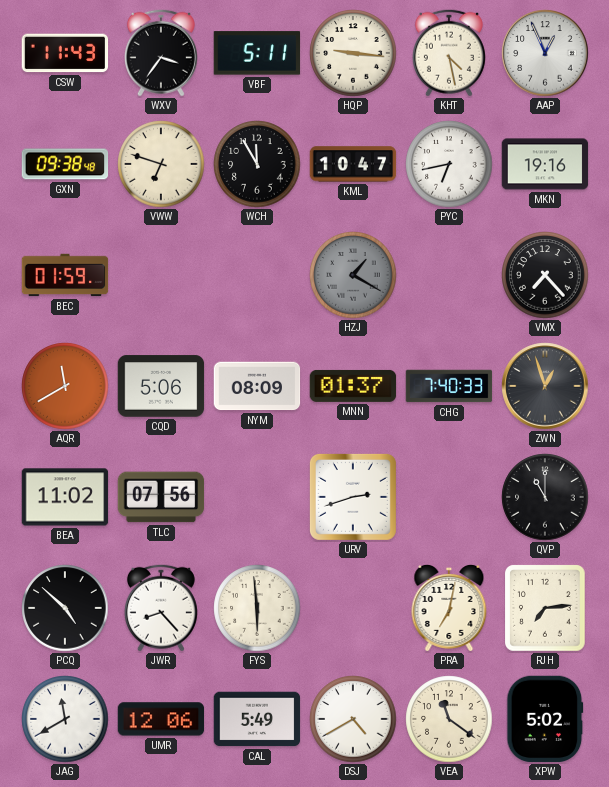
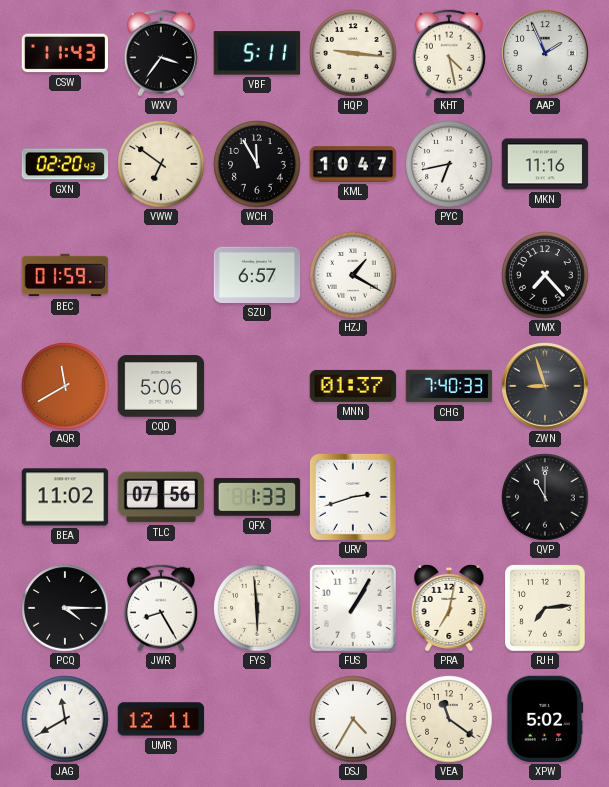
AAP: 12:56 -> 1:56 (545, 53)
GXN: 09:38 -> 02:20 (65, 164)
VWW: 6:48 -> 6:51 (161, 164)
MKN: 19:16 -> 11:16 (545, 164)
SZU: none -> 6:57 (257, 275)
HZJ dial: grey -> white (353, 275)
NYM: 08:09 -> none (257, 386)
ZWN: 12:57 -> 8:57 (545, 386)
QFX: none -> 1:33 (257, 497)
PCQ: 4:52 -> 4:15 (65, 608)
JWR: 8:23 -> 8:25 (161, 608)
FUS: none -> 1:05 (353, 608)
UMR: 12:06 -> 12:11 (161, 719)
CAL: 5:49 -> none (257, 719)
DSJ: 4:40 -> 4:35 (353, 719)
